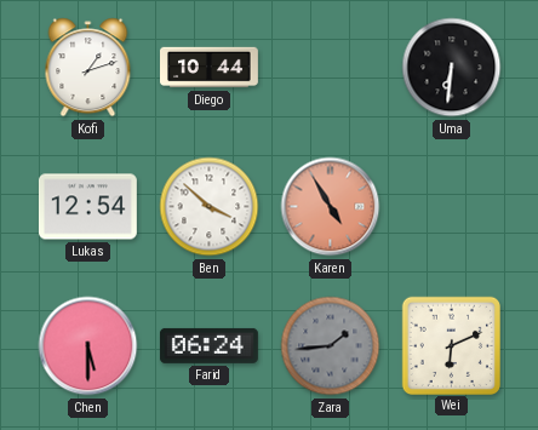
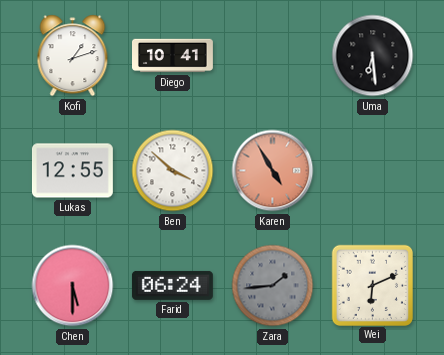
Diego: 10:44 -> 10:41 (173, 56)
Uma: 6:31 -> 6:29 (373, 56)
Lukas: 12:54 -> 12:55 (72, 171)
